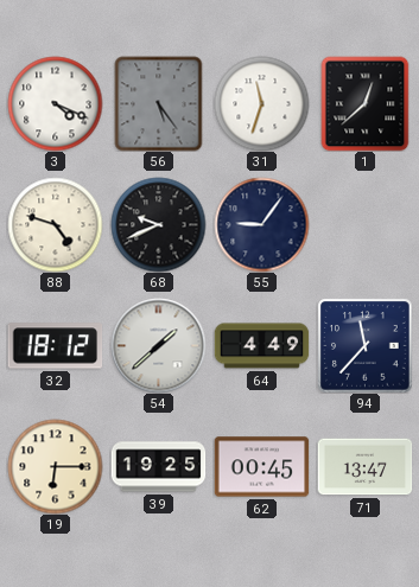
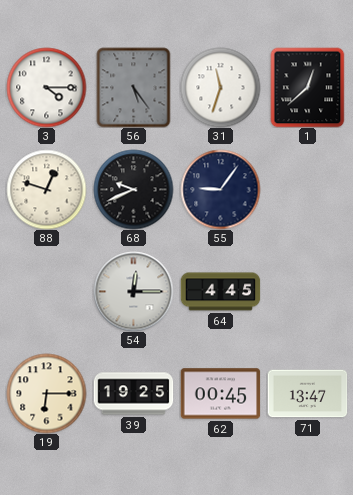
3: 4:19 -> 4:15 (46, 87)
88: 4:48 -> 12:48 (46, 189)
32: 18:12 -> none (55, 346)
54: 1:38 -> 12:15 (133, 291)
64: 4:49 -> 4:45 (220, 292)
94: 11:37 -> none (364, 345)
